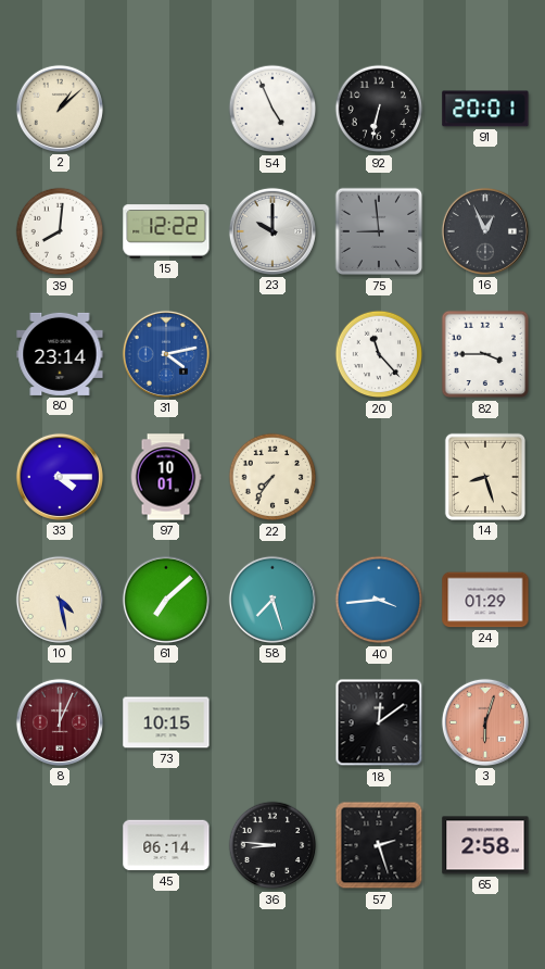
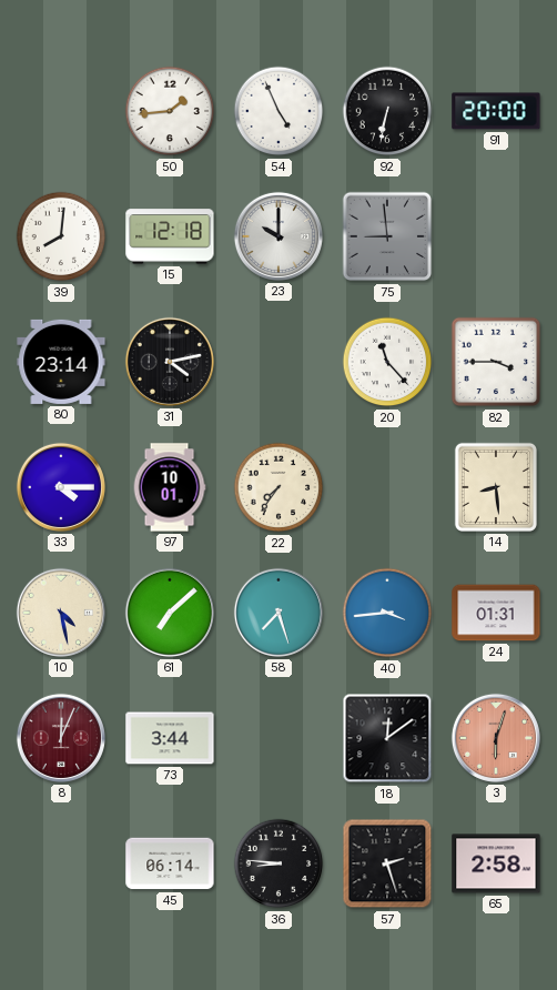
2: 1:08 -> none (60, 109)
50: none -> 1:44 (170, 111)
91: 20:01 -> 20:00 (496, 111)
15: 12:22 -> 12:18 (170, 236)
16: 12:56 -> none (485, 231)
31 dial: blue -> black (170, 362)
14: 8:27 -> 8:29 (496, 487)
24: 01:29 -> 01:31 (496, 613)
73: 10:15 -> 3:44 (170, 738)
